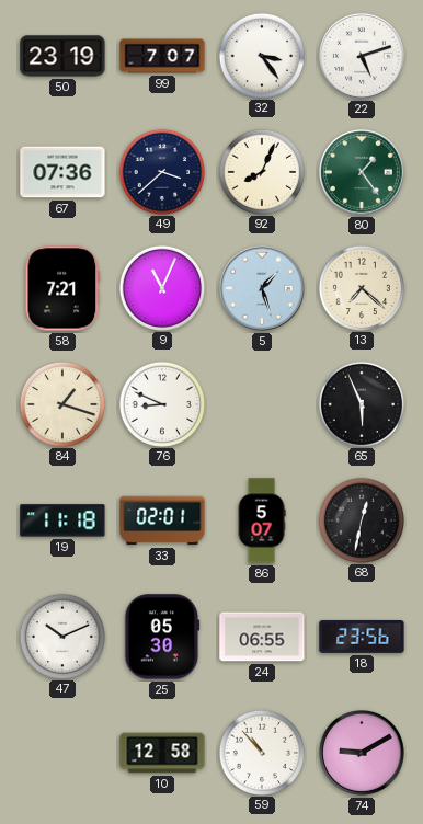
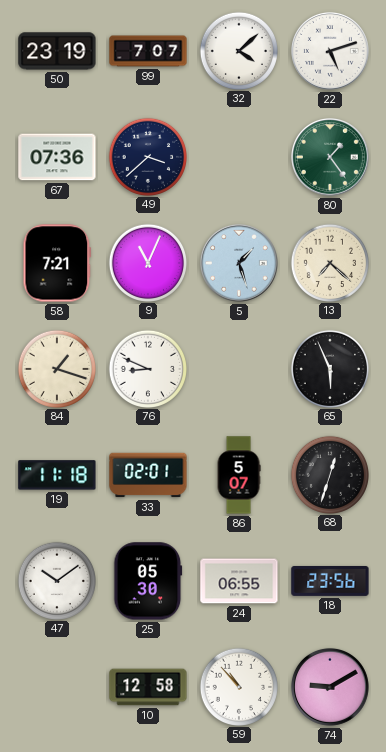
32: 3:24 -> 4:08 (238, 50)
92: 8:04 -> none (261, 171)
68: 12:32 -> 12:33 (329, 474)
47: 10:11 -> 10:09 (56, 580)
